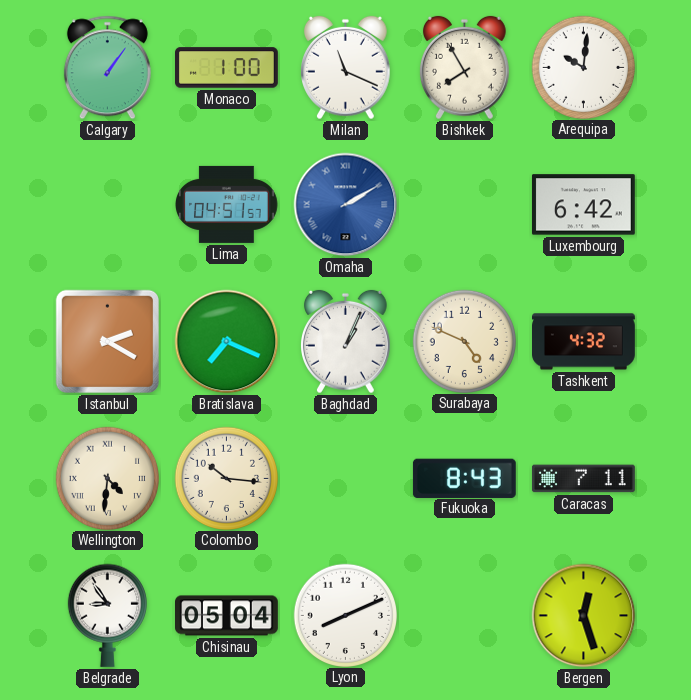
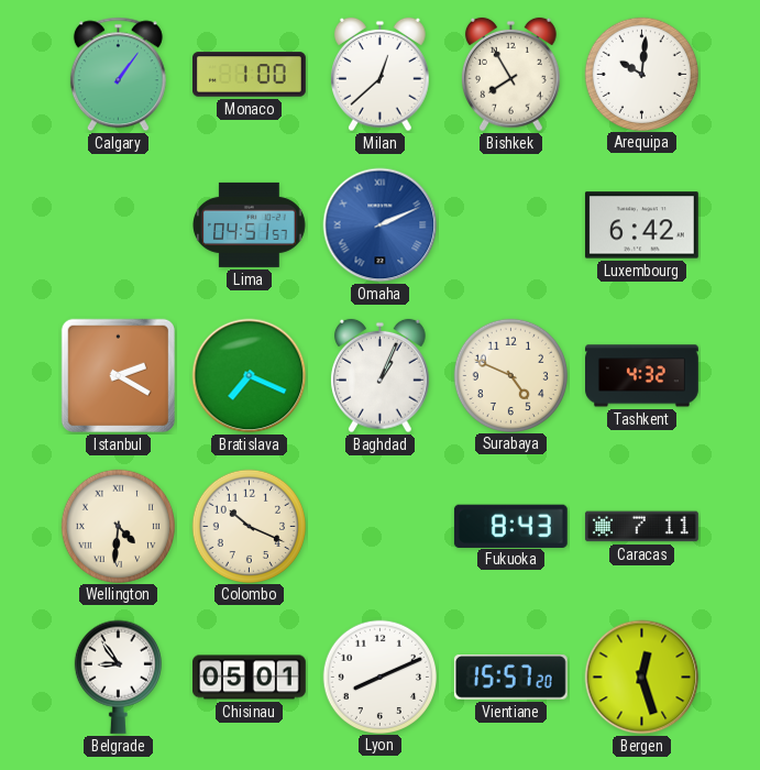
Milan: 11:19 -> 12:38 (381, 75)
Omaha: 2:10 -> 2:11 (381, 226)
Colombo: 10:16 -> 10:19 (249, 526)
Chisinau: 05:04 -> 05:01 (250, 678)
Vientiane: none -> 15:57 (510, 678)
